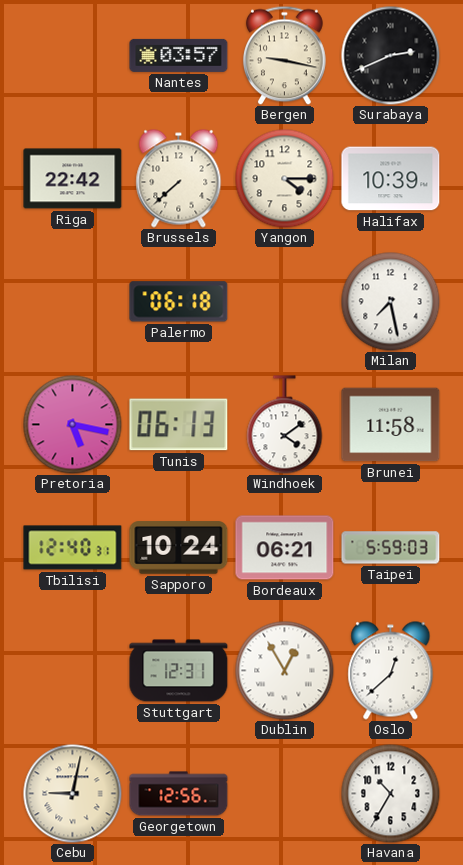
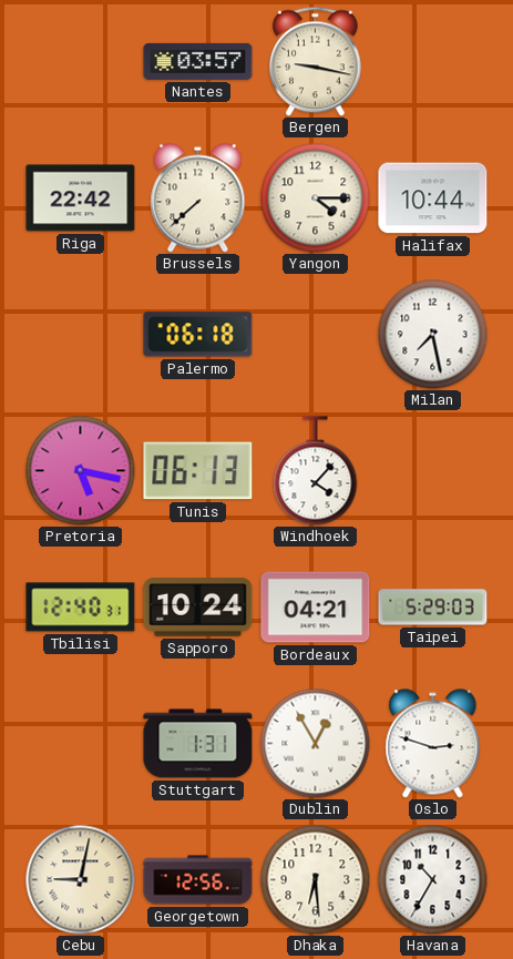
Surabaya: 2:41 -> none (391, 56)
Halifax: 10:39 -> 10:44 (433, 198)
Windhoek: 4:09 -> 4:07 (316, 471)
Brunei: 11:58 -> none (391, 425)
Bordeaux: 06:21 -> 04:21 (316, 608)
Taipei: 5:59 -> 5:29 (433, 608)
Stuttgart: 12:31 -> 1:31 (198, 744)
Oslo: 12:38 -> 2:48 (433, 744)
Dhaka: none -> 6:29 (316, 880)
